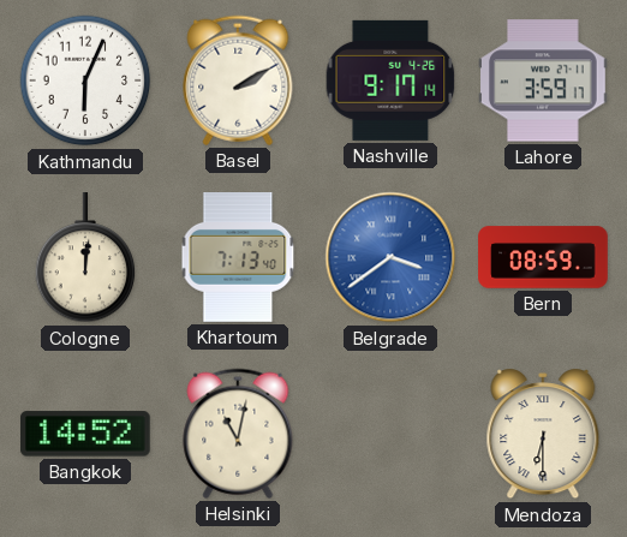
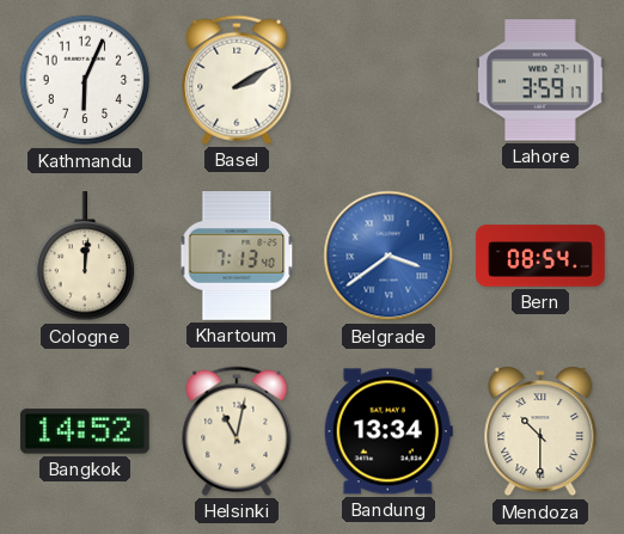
Nashville: 9:17 -> none (390, 80)
Bern: 08:59 -> 08:54 (540, 256)
Bandung: none -> 13:34 (389, 431)
Mendoza: 6:30 -> 10:30 (540, 431)
